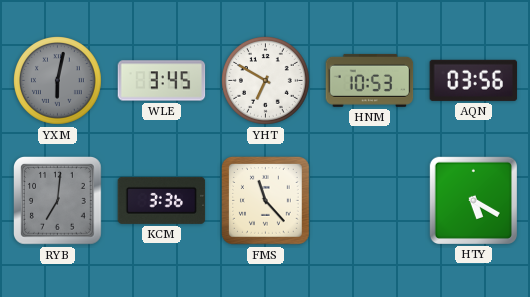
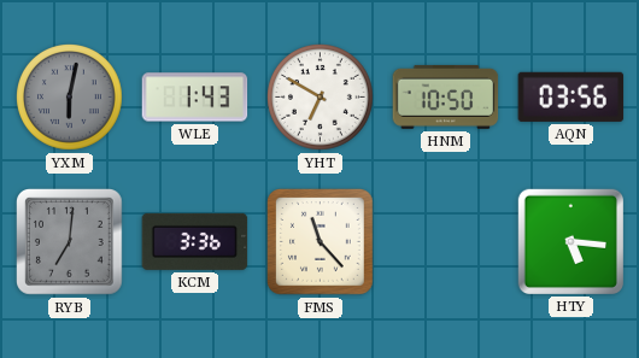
WLE: 3:45 -> 1:43 (195, 98)
HNM: 10:53 -> 10:50 (446, 96)
HTY: 5:20 -> 5:16 (570, 241)
